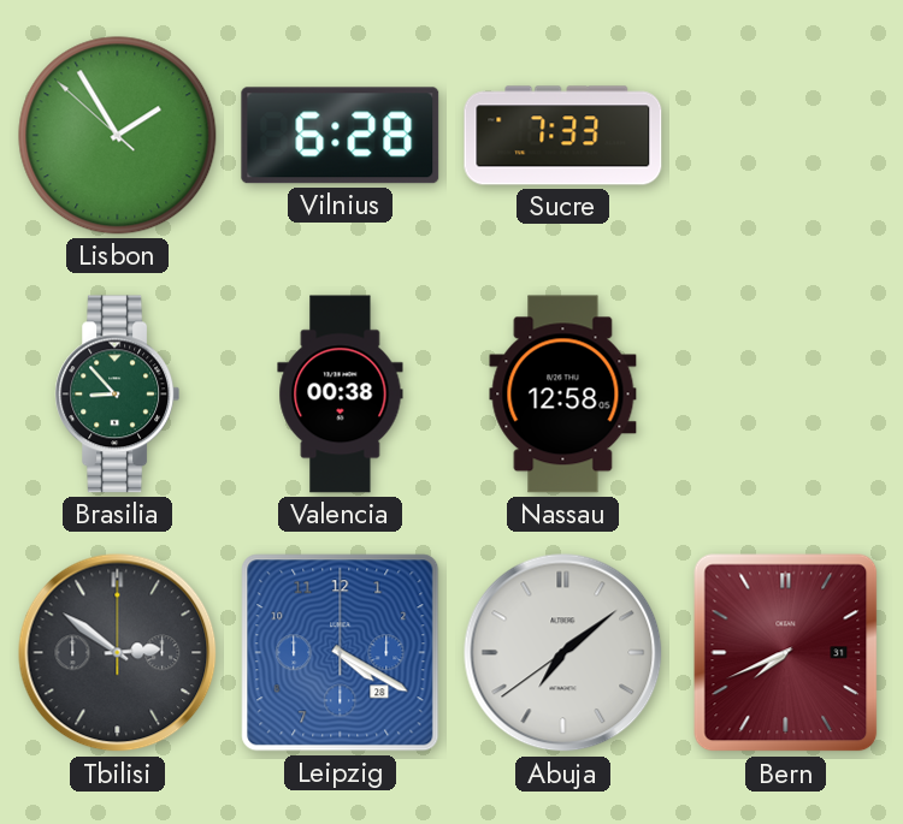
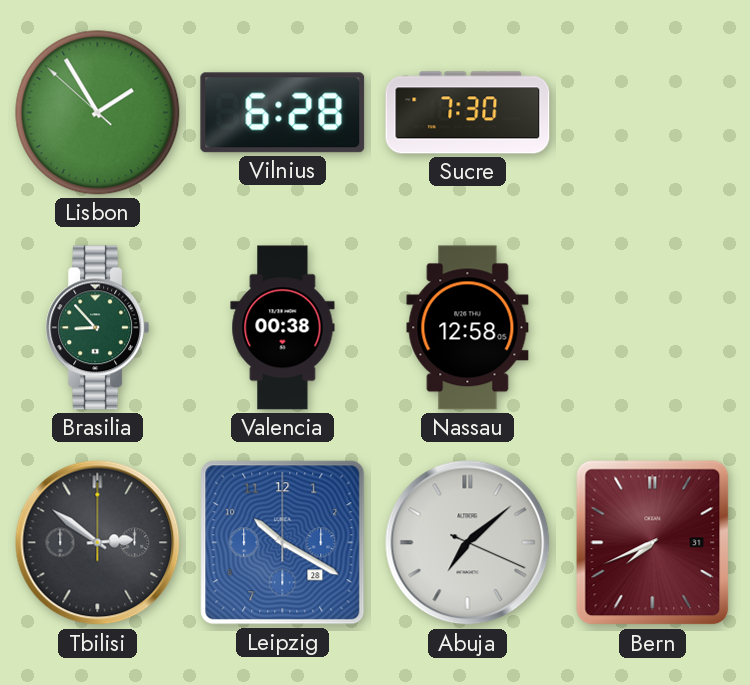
Sucre: 7:33 -> 7:30 (468, 113)
Leipzig: 4:20 -> 10:20 (283, 543)
Abuja: 7:08:39 -> 7:08:19 (468, 543)
